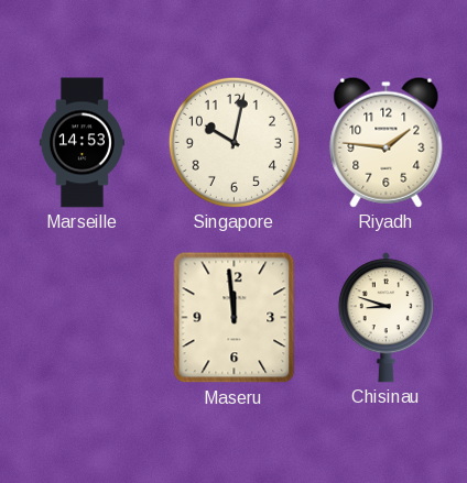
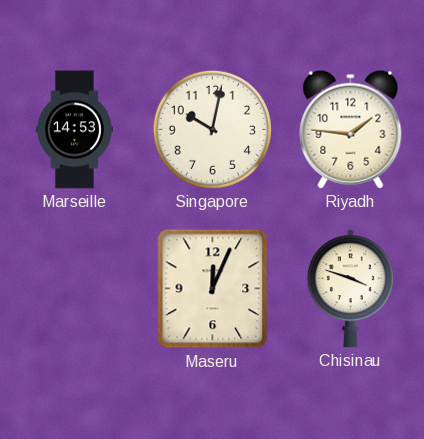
Maseru: 11:59 -> 12:04 (213, 289)
Chisinau: 8:48 -> 3:48 (350, 289)
